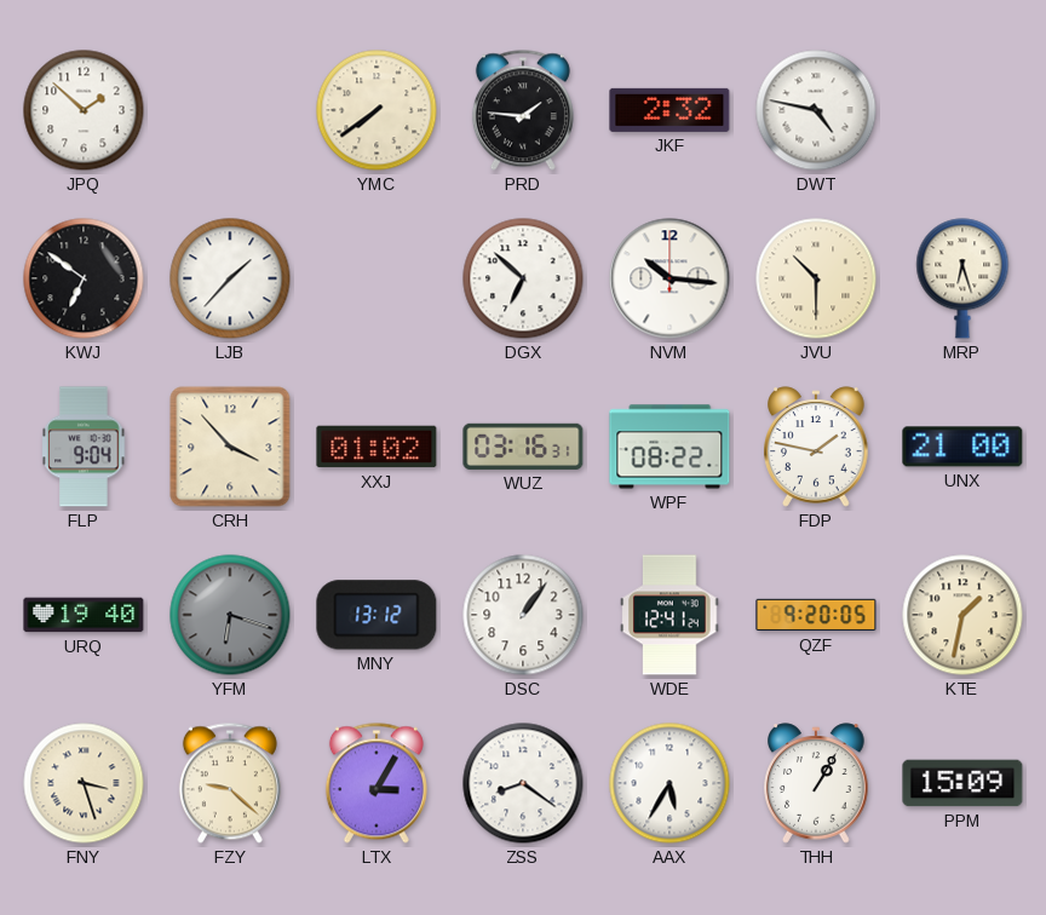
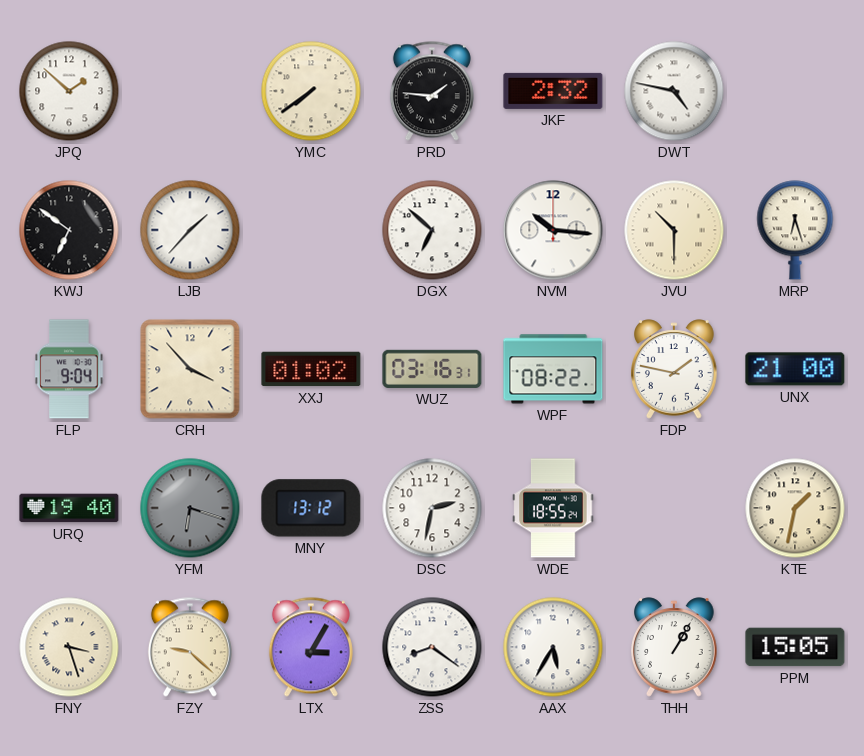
DSC: 1:06 -> 2:32 (432, 508)
WDE: 12:41 -> 18:55 (553, 508)
QZF: 9:20 -> none (816, 615)
PPM: 15:09 -> 15:05 (795, 647)
